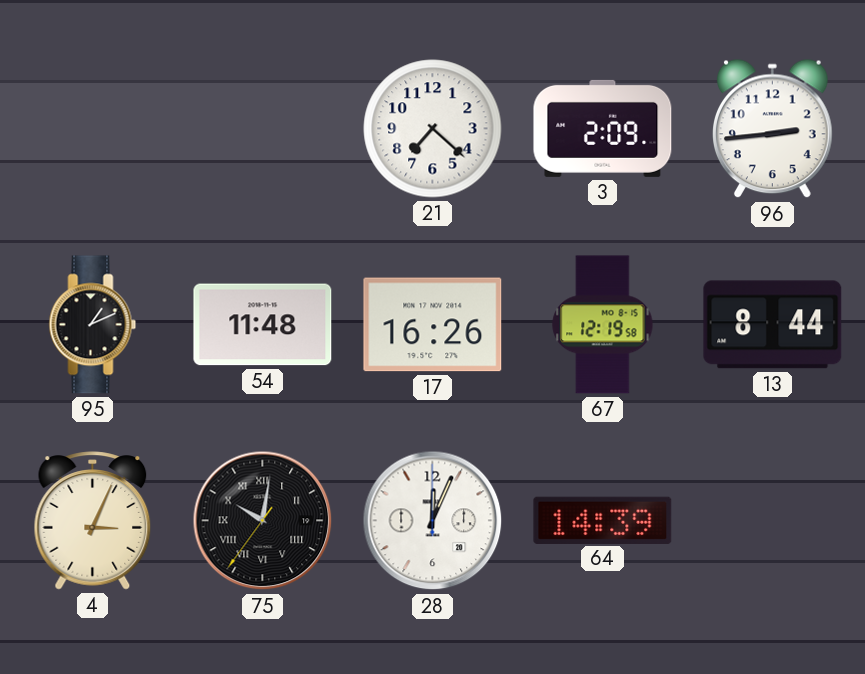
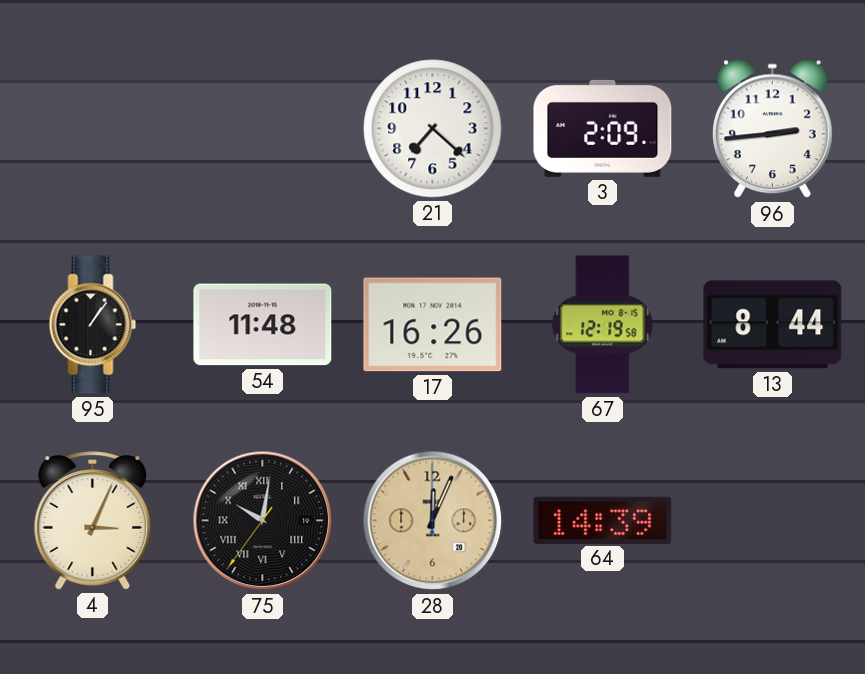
95: 1:11 -> 1:06 (93, 325)
28 dial: white -> champagne (433, 521)
